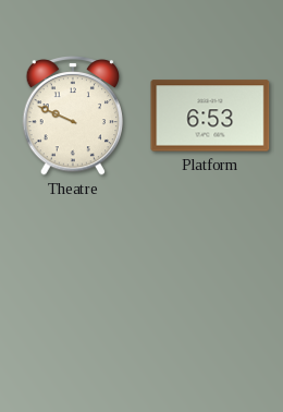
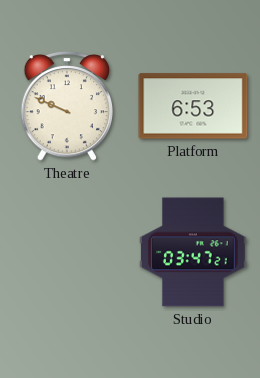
Studio: none -> 03:47 (194, 252)
